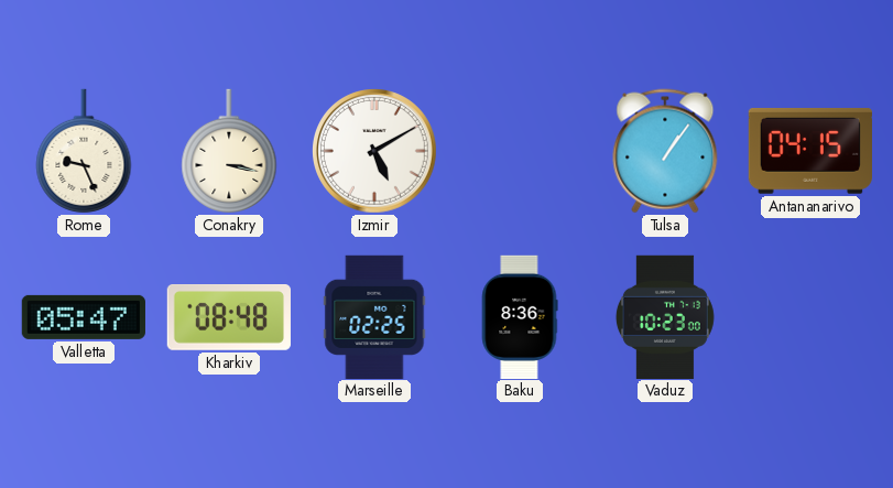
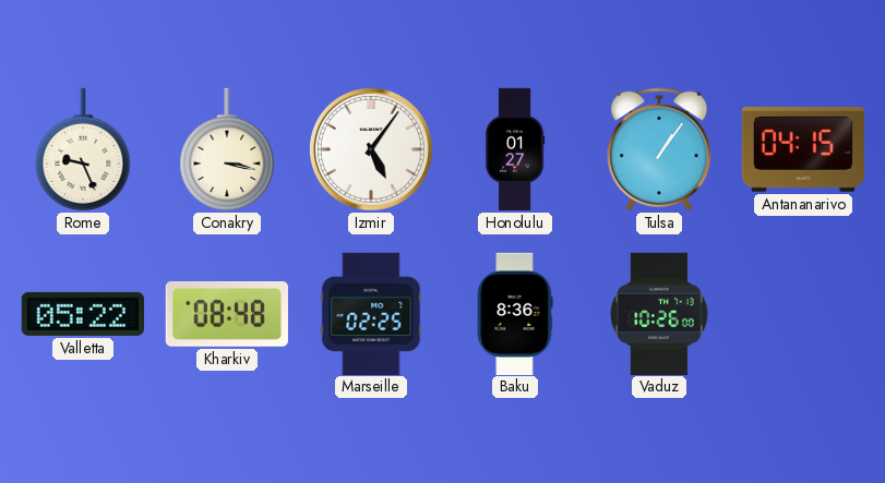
Izmir: 5:10 -> 5:06 (372, 150)
Honolulu: none -> 01:27 (515, 149)
Valletta: 05:47 -> 05:22 (83, 314)
Vaduz: 10:23 -> 10:26 (659, 313)
